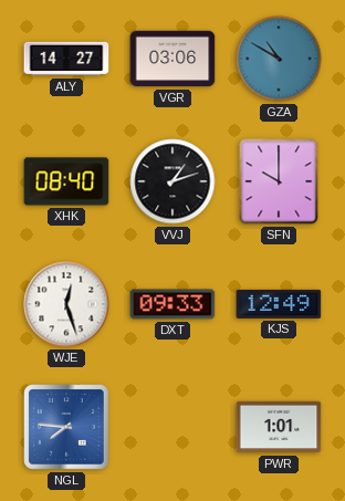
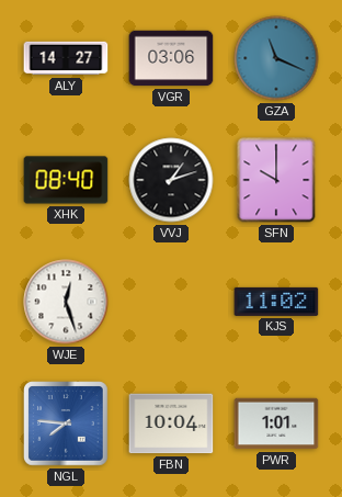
GZA: 10:50 -> 11:19 (276, 58)
DXT: 09:33 -> none (172, 304)
KJS: 12:49 -> 11:02 (276, 302)
FBN: none -> 10:04 (171, 423)
